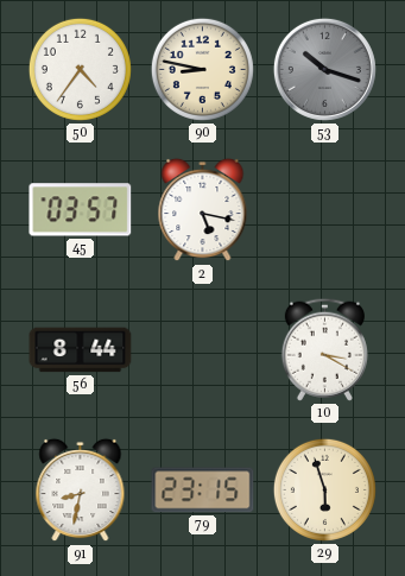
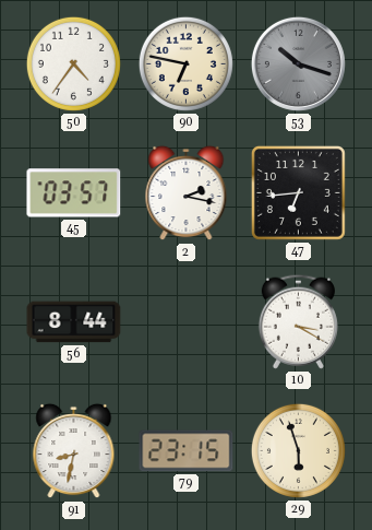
90: 8:47 -> 6:47 (185, 63)
2: 5:17 -> 2:17 (187, 193)
47: none -> 6:44 (298, 192)
